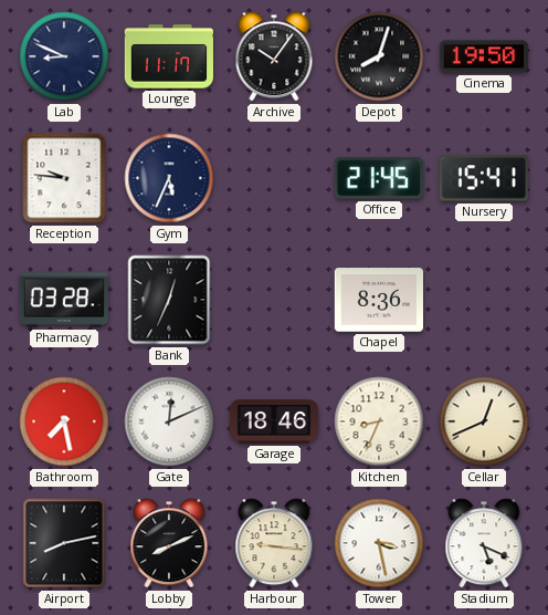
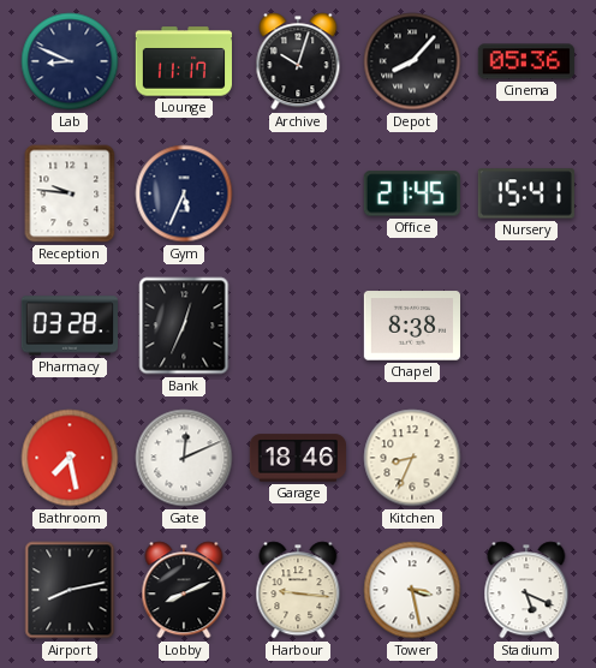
Archive: 10:06 -> 10:03 (298, 61)
Depot: 8:03 -> 8:07 (412, 61)
Cinema: 19:50 -> 05:36 (525, 61)
Chapel: 8:36 -> 8:38 (411, 326)
Cellar: 12:41 -> none (484, 421)
